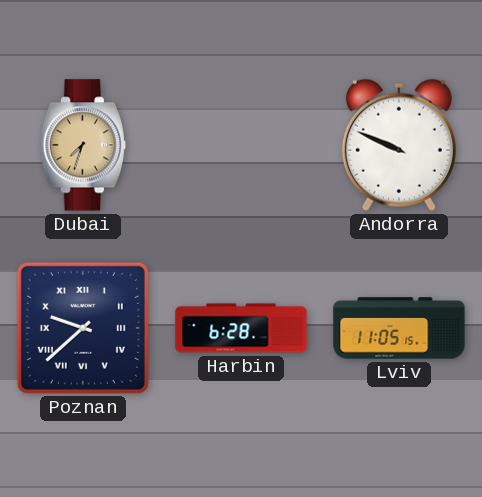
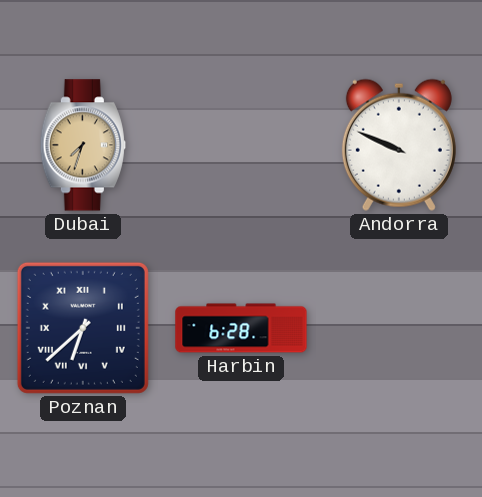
Poznan: 9:38 -> 6:38 (83, 328)
Lviv: 11:05 -> none (399, 328)
